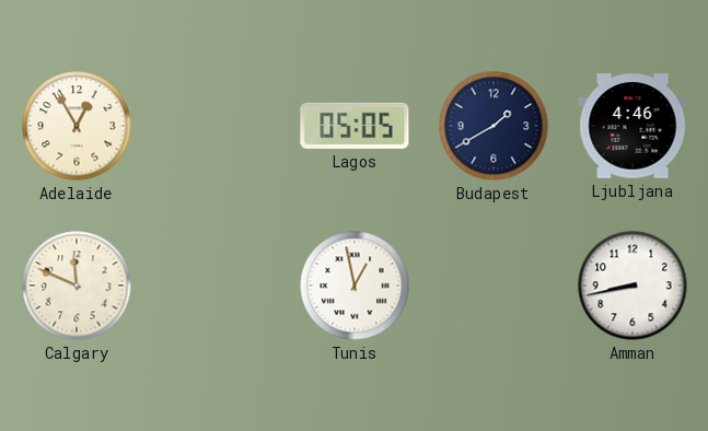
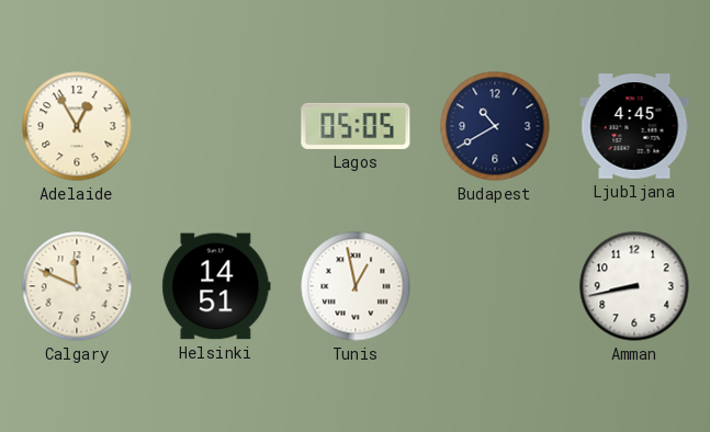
Budapest: 1:40 -> 10:40 (495, 126)
Ljubljana: 4:46 -> 4:45 (634, 126)
Helsinki: none -> 14:51 (216, 286)
